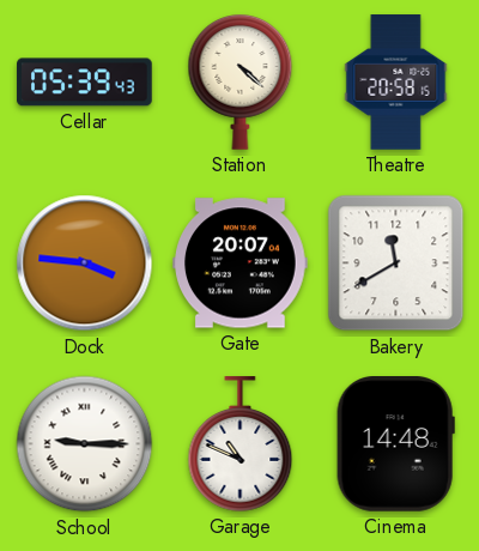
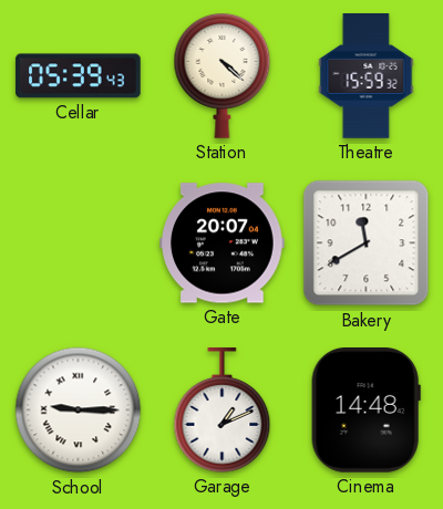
Theatre: 20:58 -> 15:59 (367, 76)
Dock: 3:46 -> none (85, 264)
Garage: 10:49 -> 1:11 (223, 411)
